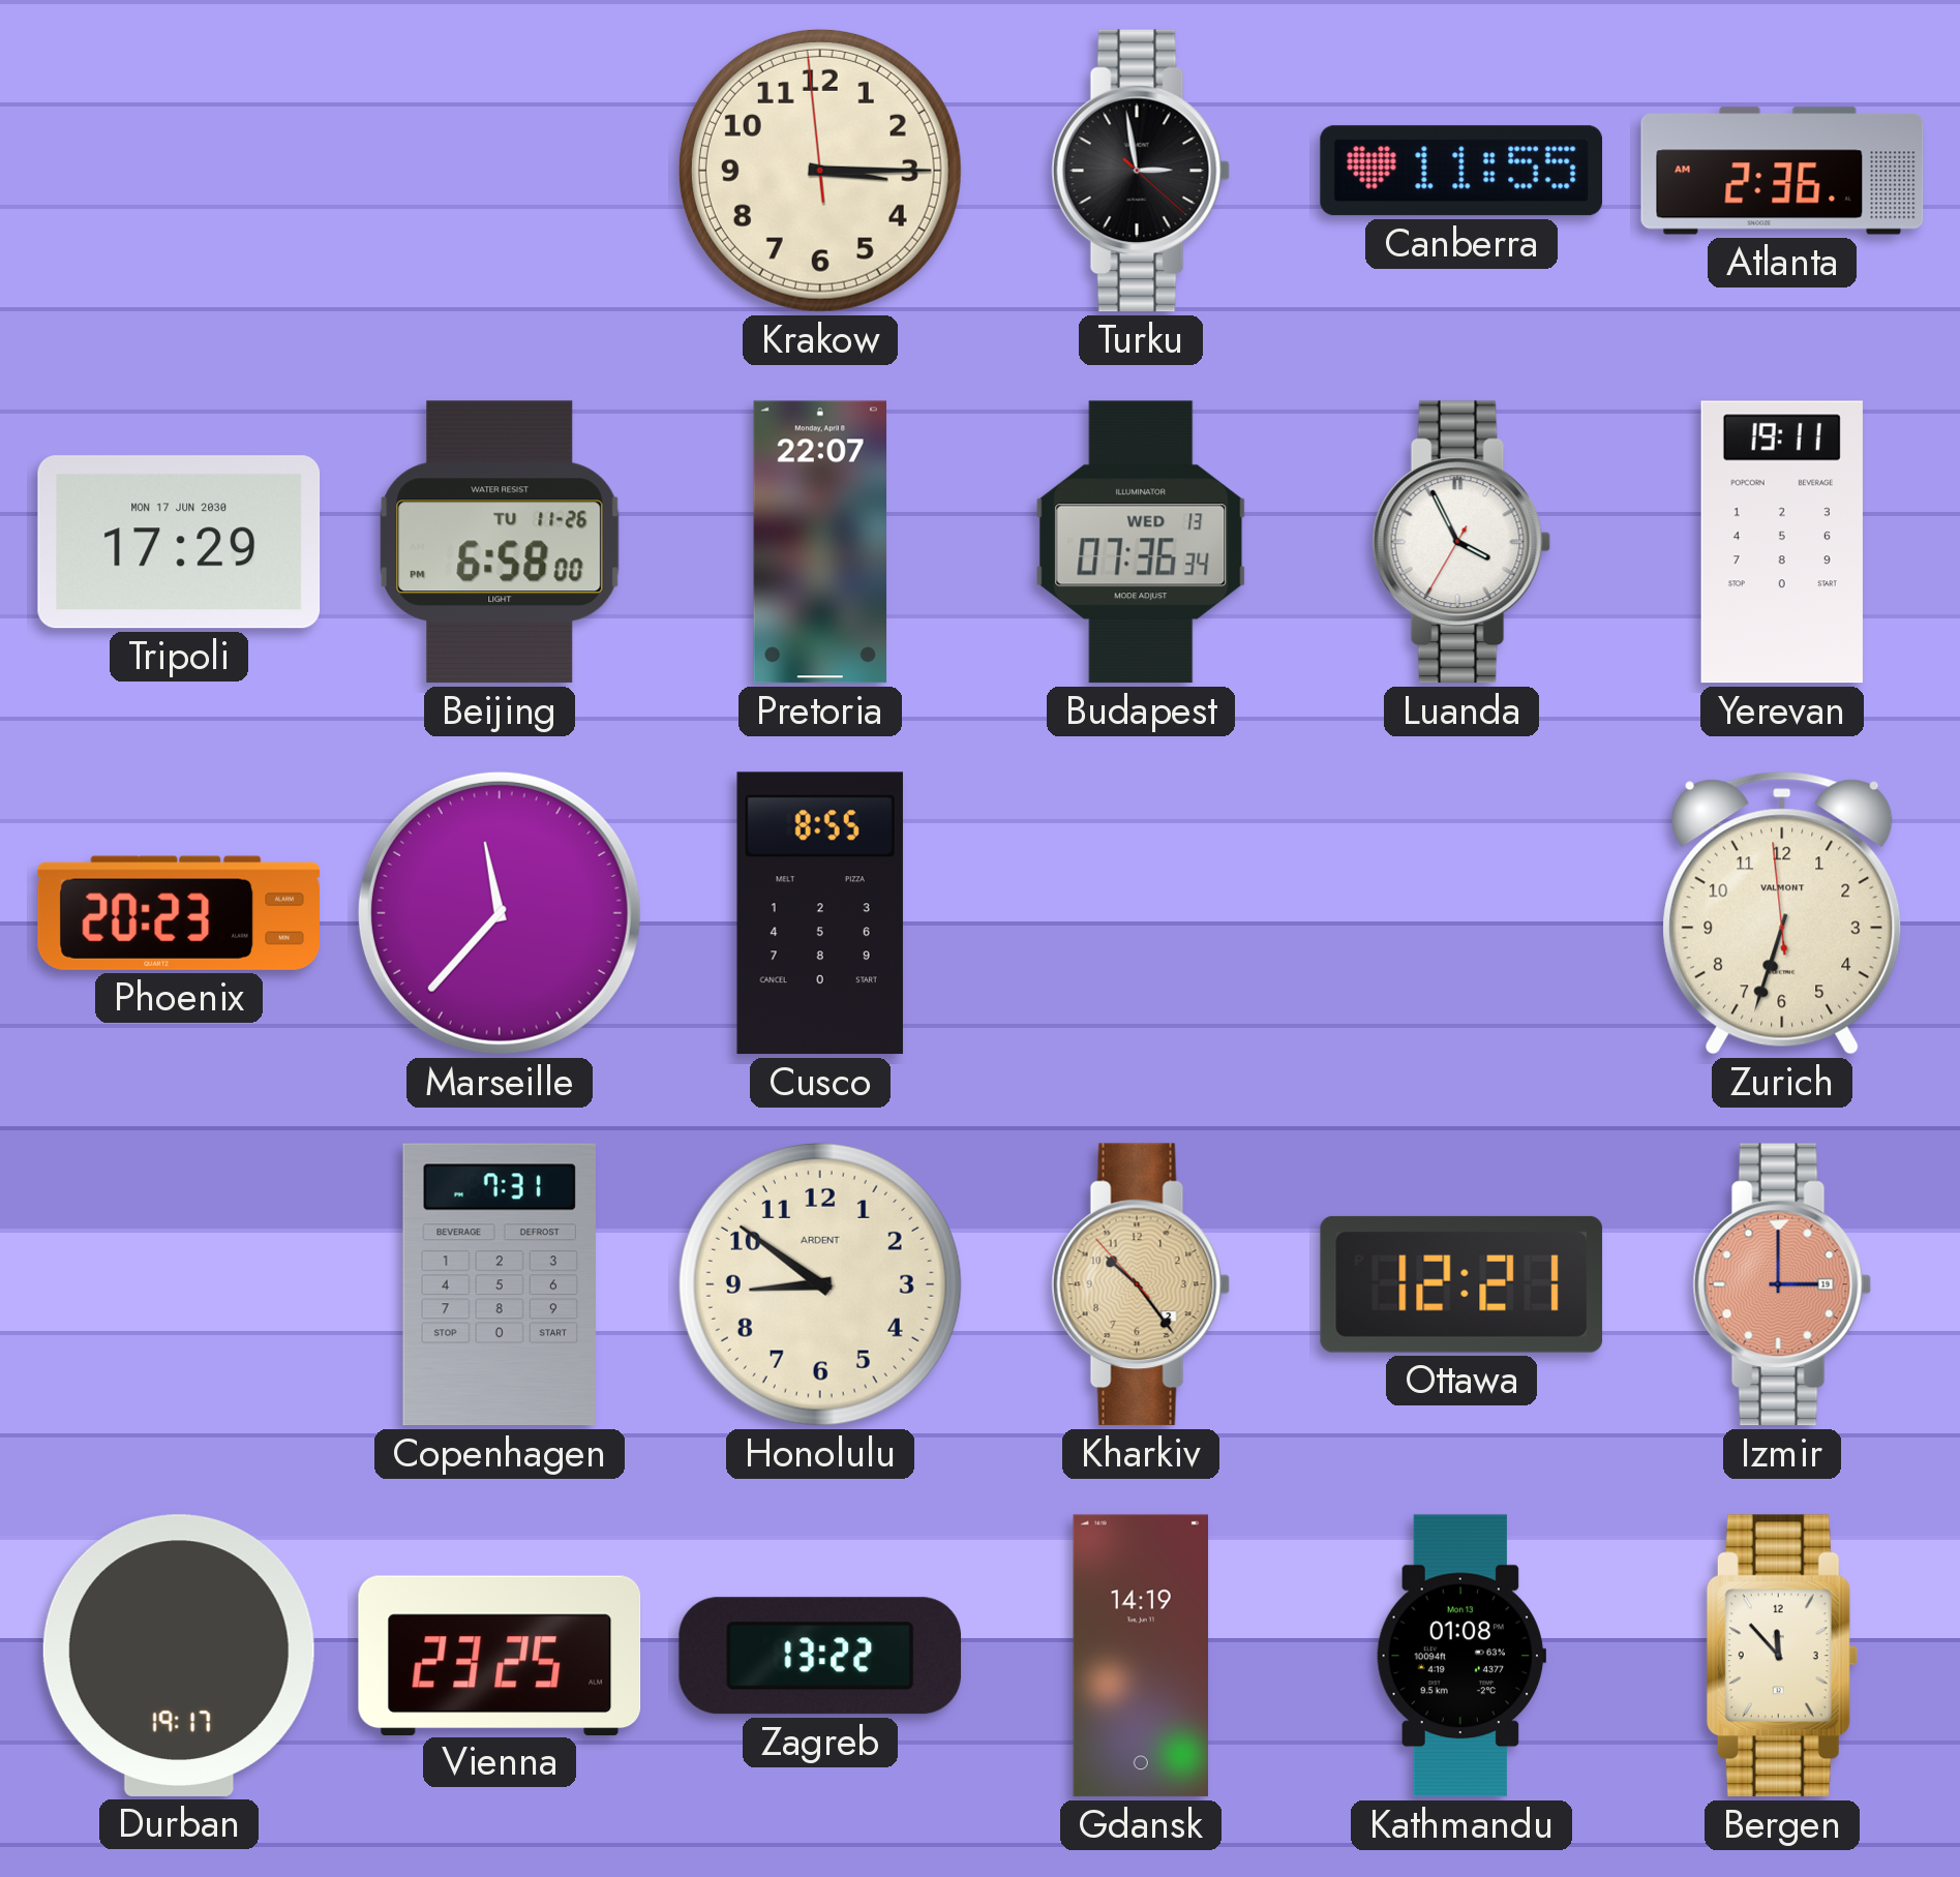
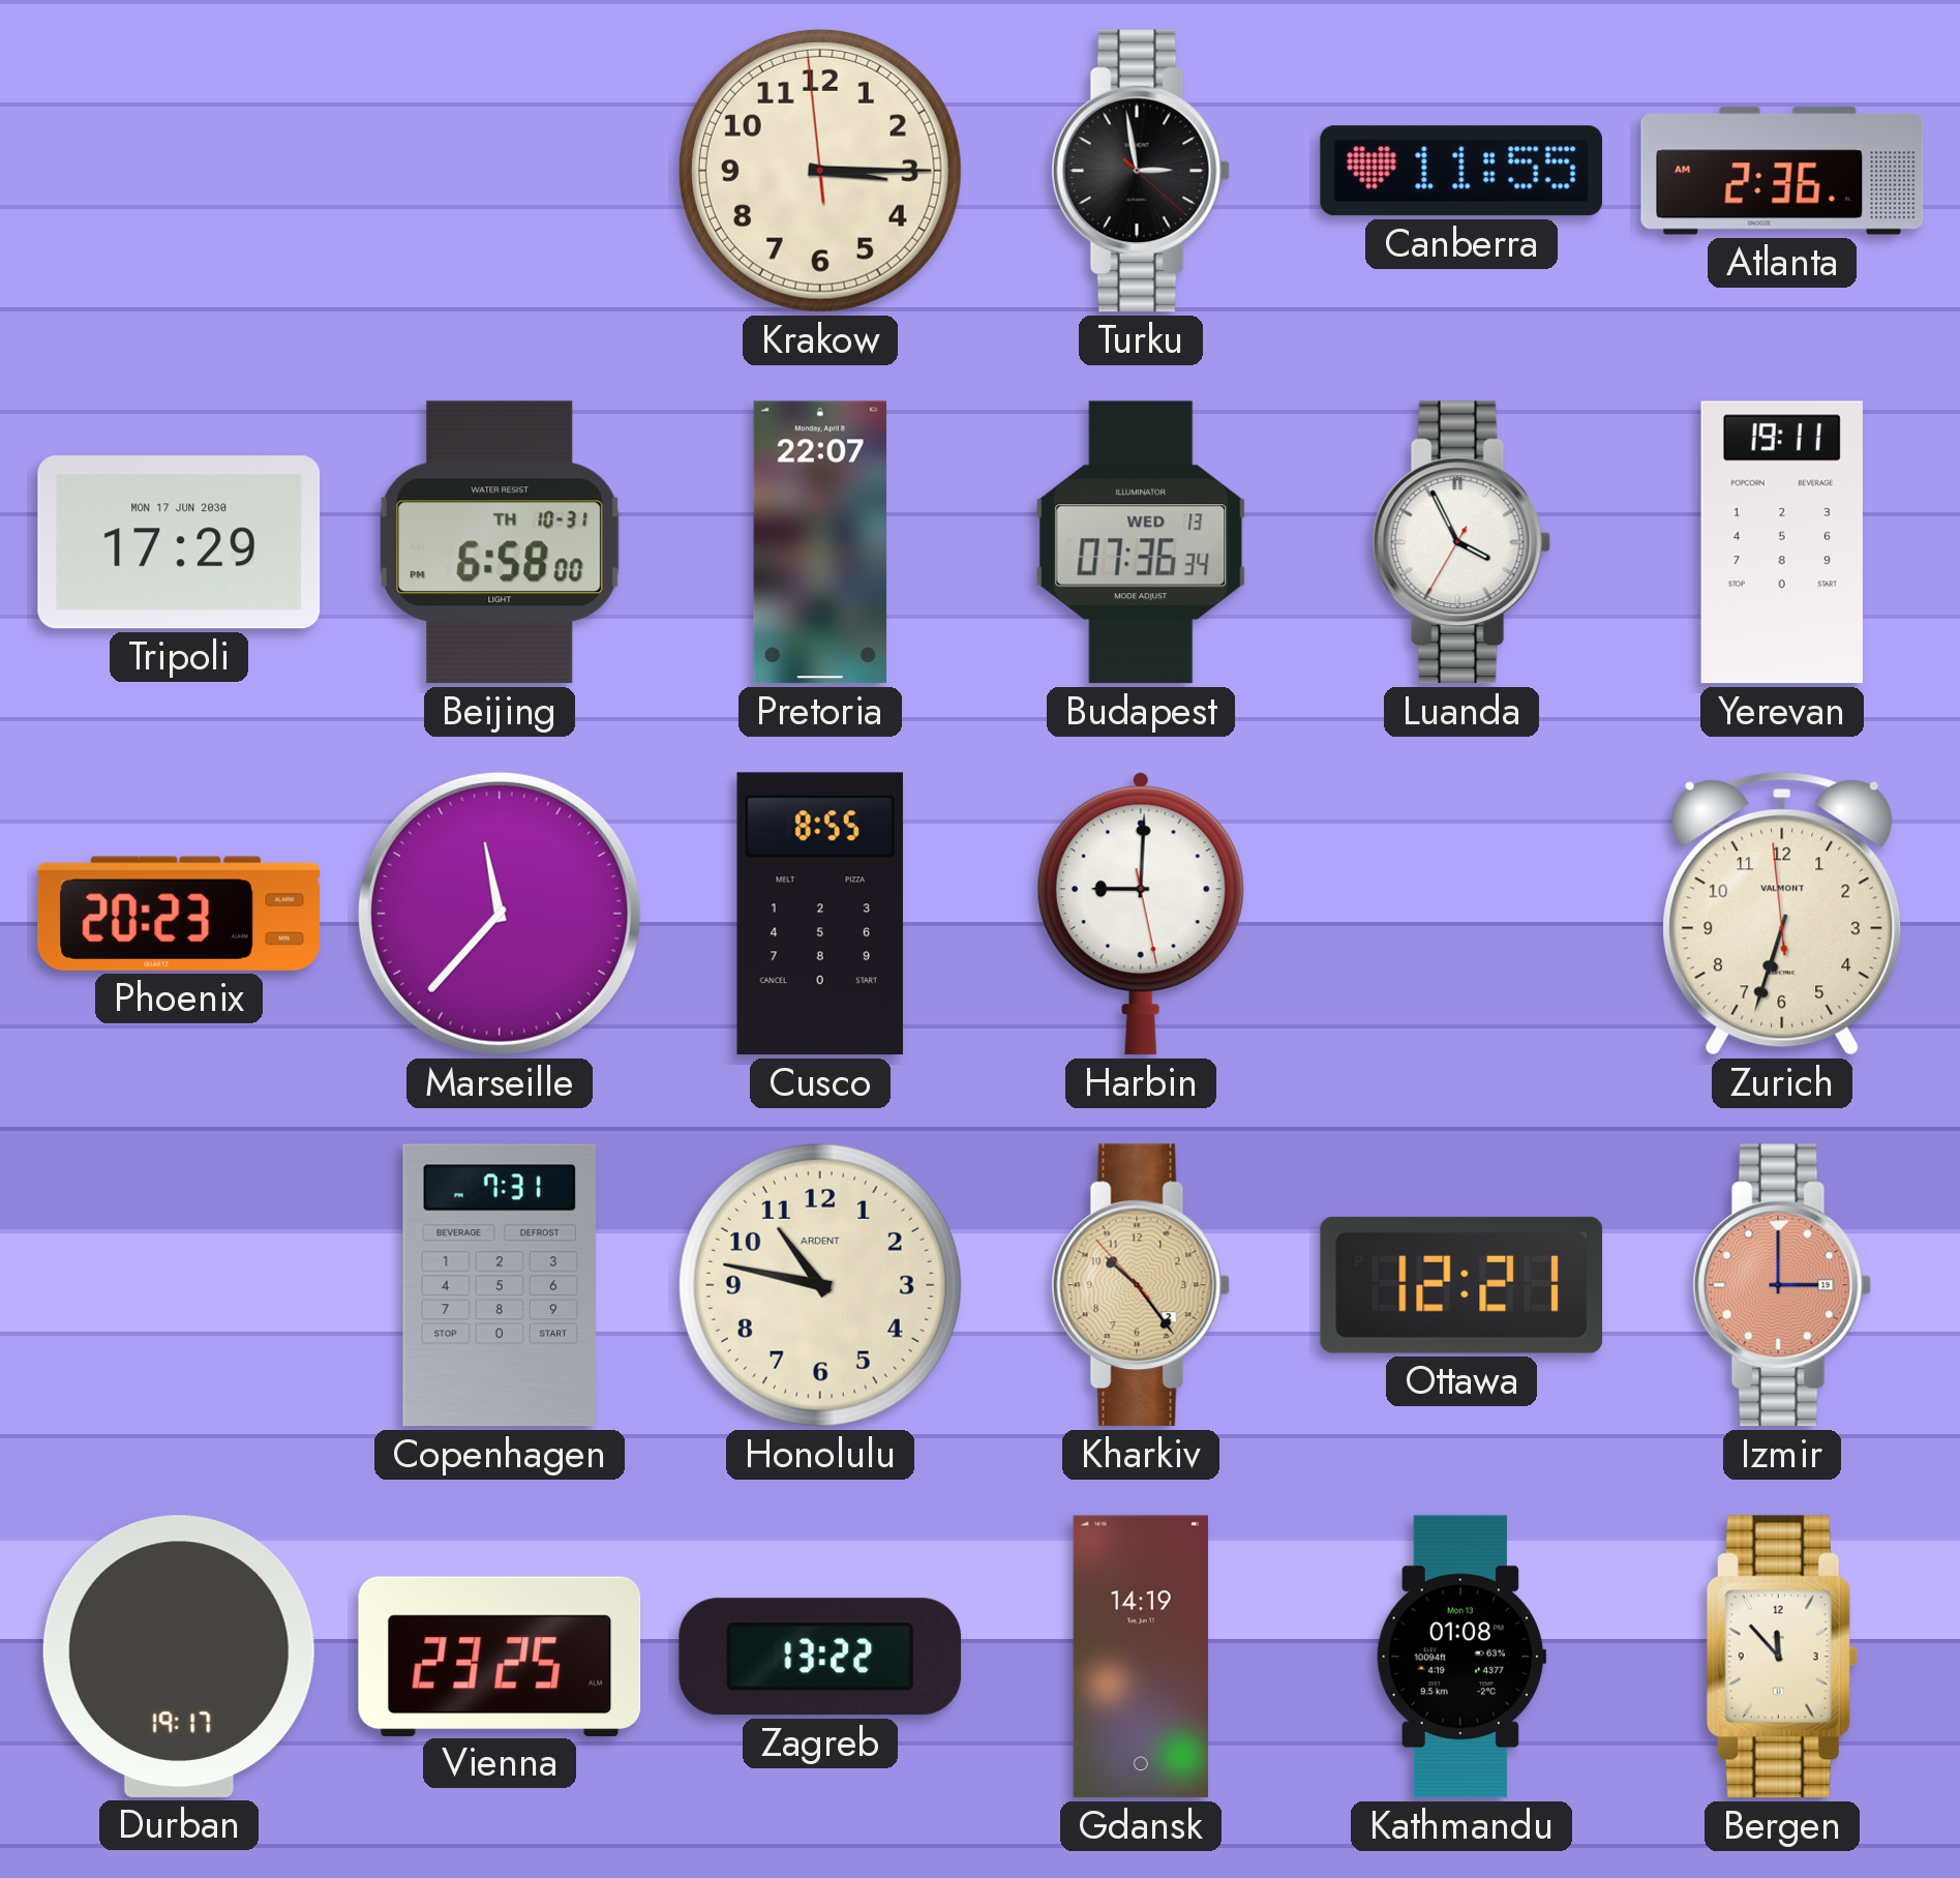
Beijing date: TU 11-26 -> TH 10-31 (500, 542)
Harbin: none -> 9:00 (1141, 914)
Honolulu: 8:51 -> 10:47 (820, 1285)
